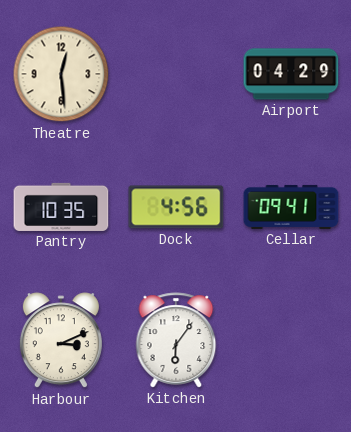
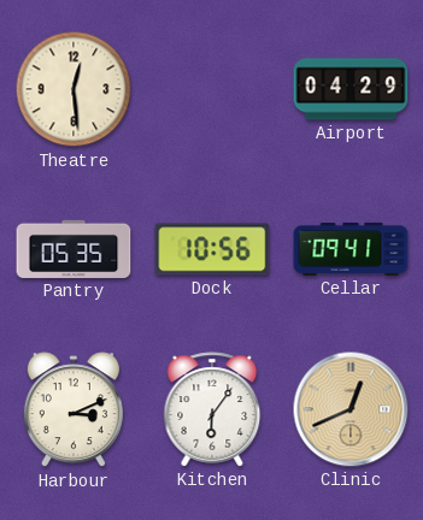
Pantry: 10:35 -> 05:35 (74, 249)
Dock: 4:56 -> 10:56 (212, 249)
Clinic: none -> 12:41 (351, 409)
